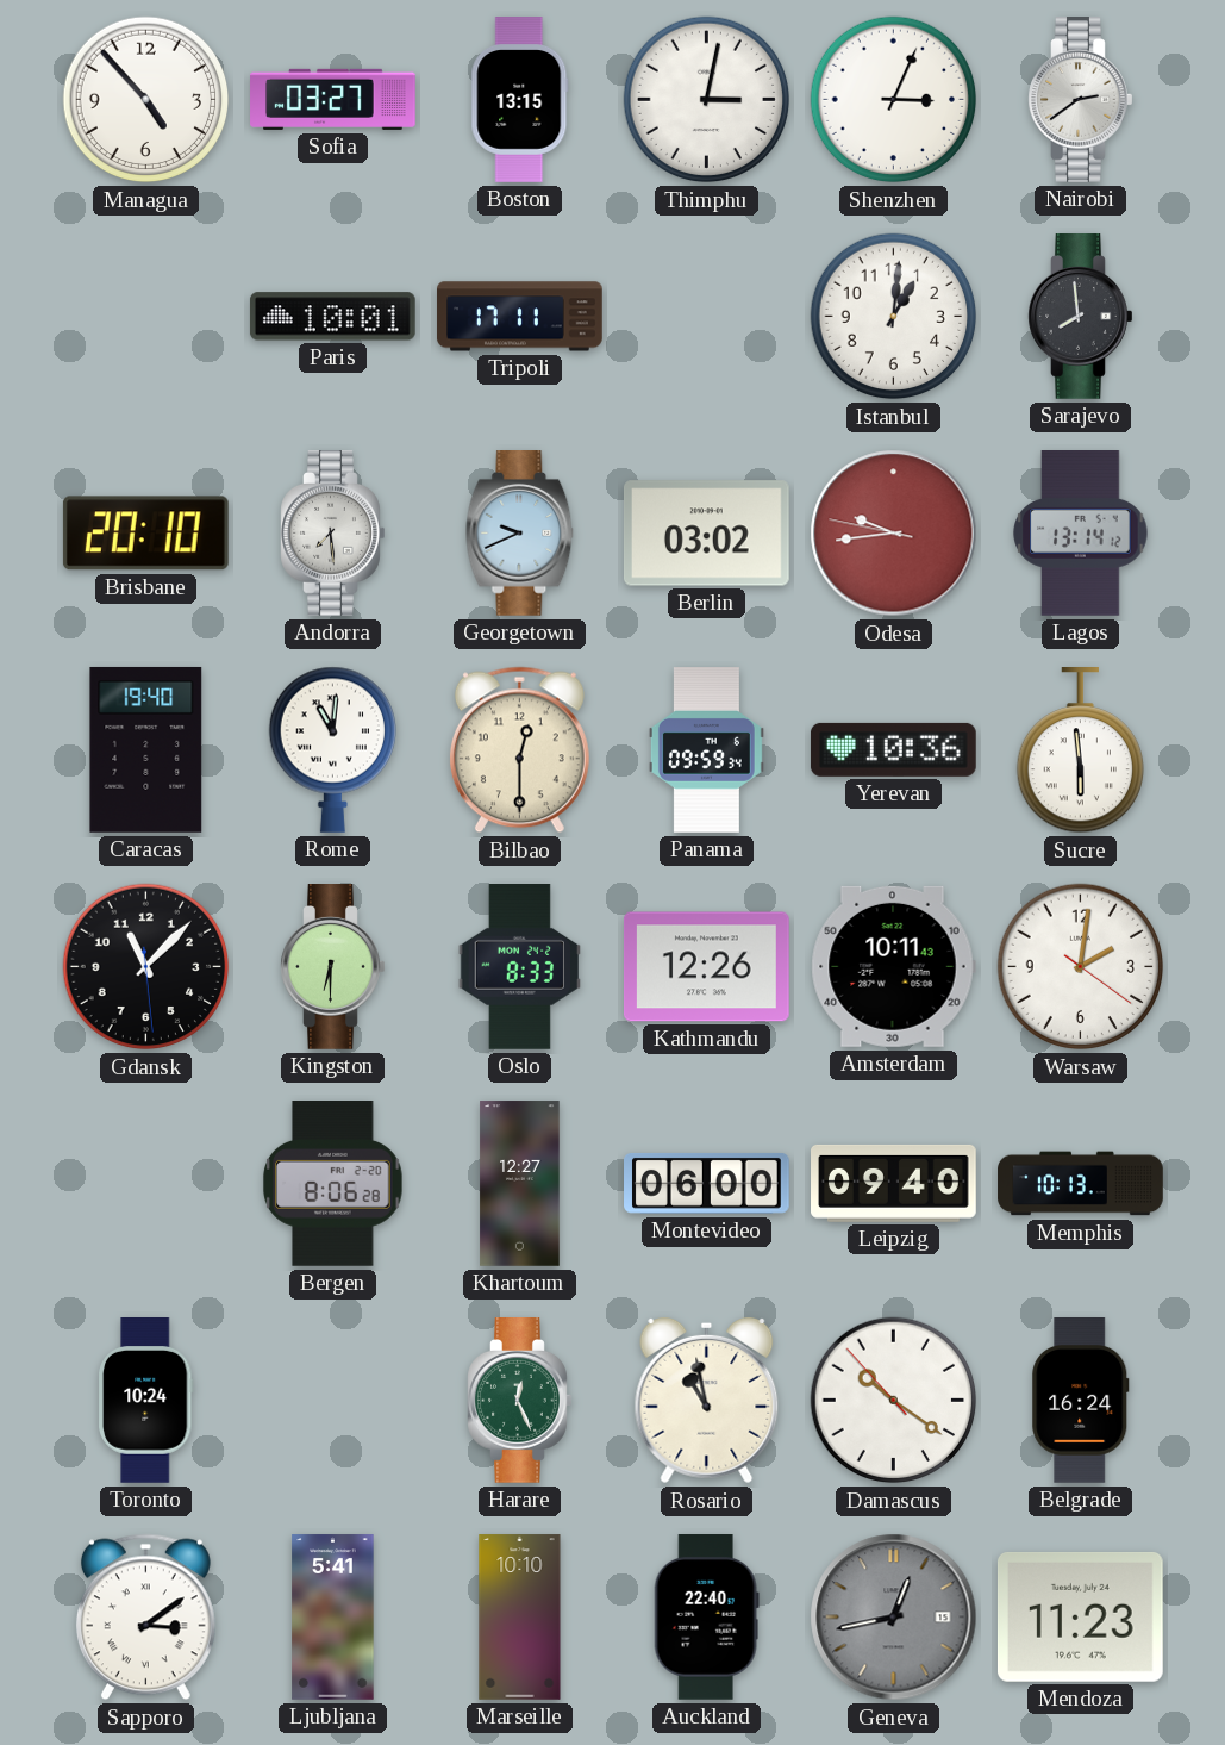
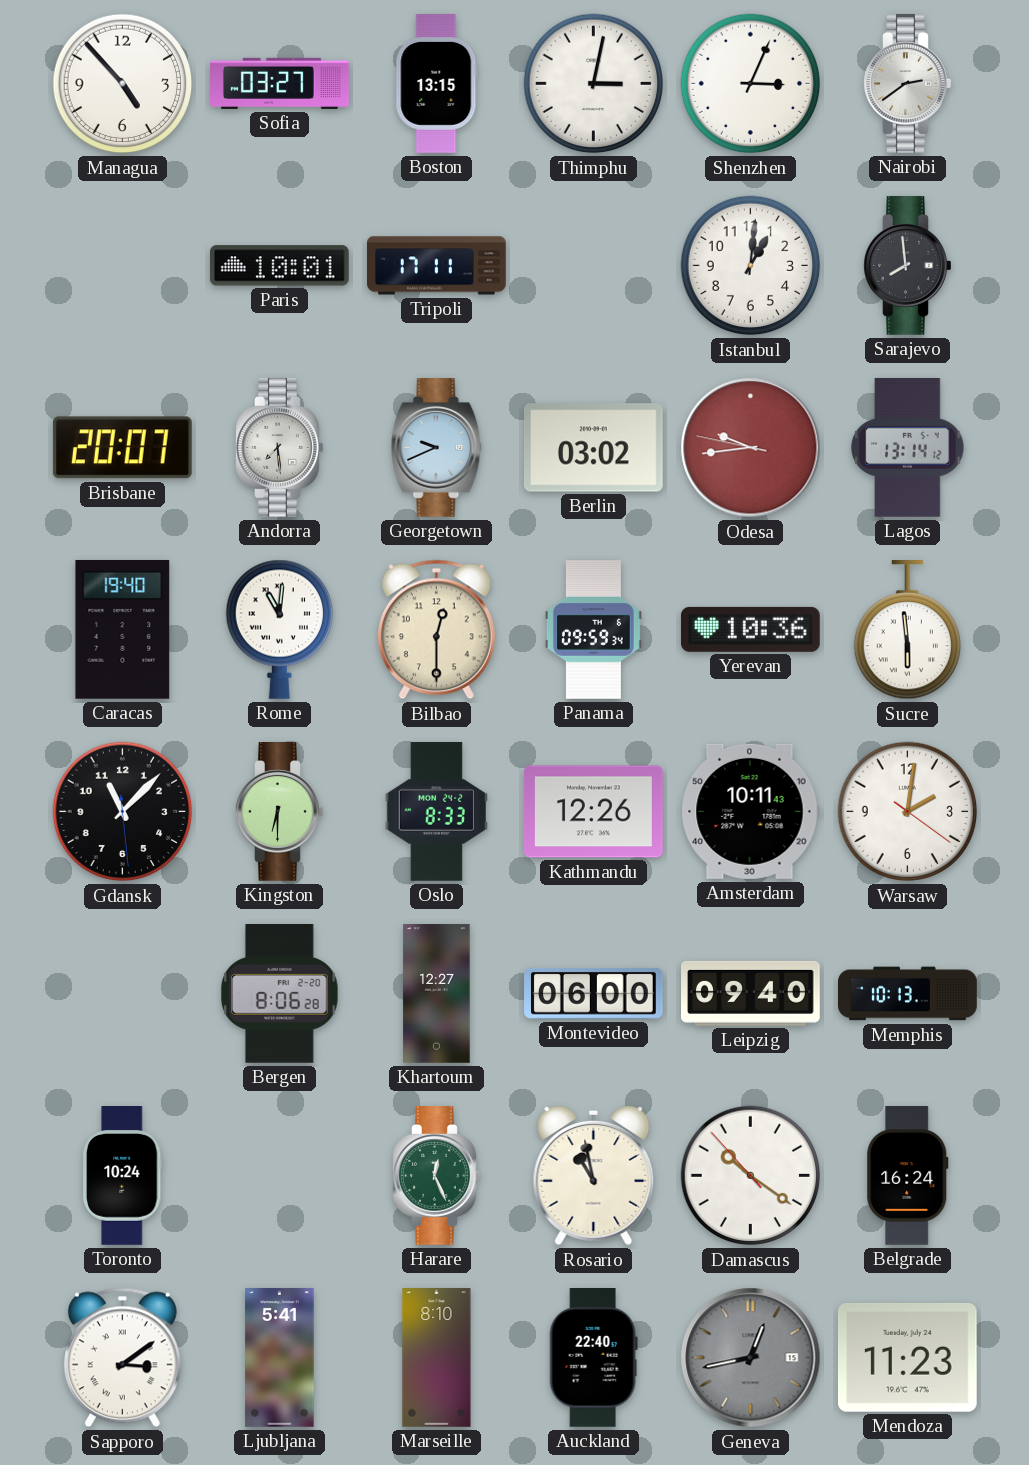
Brisbane: 20:10 -> 20:07 (122, 448)
Marseille: 10:10 -> 8:10 (437, 1358)
